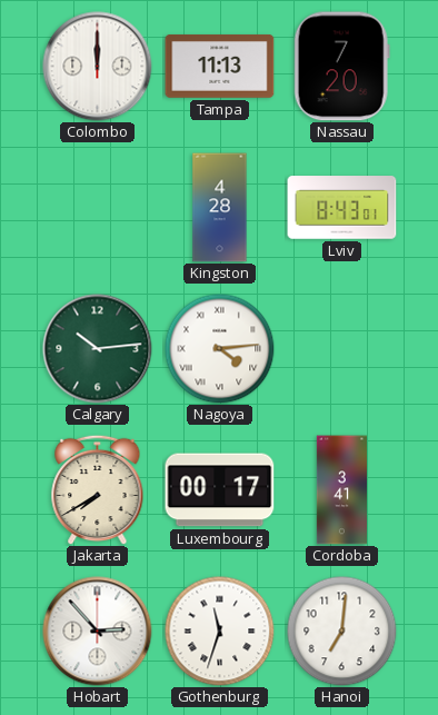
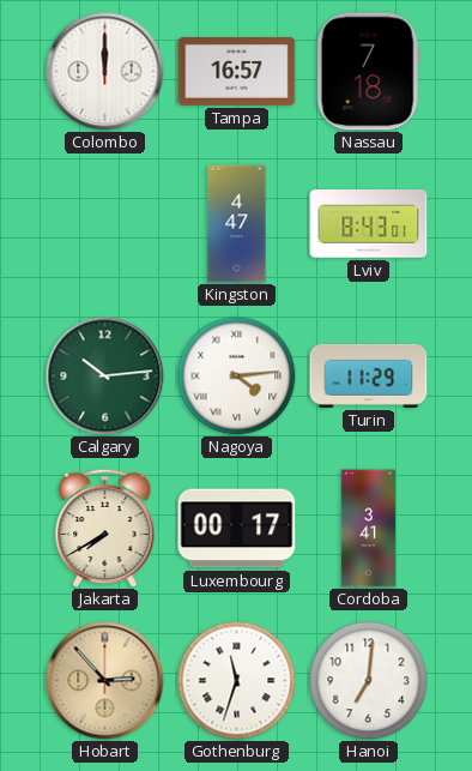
Tampa: 11:13 -> 16:57 (237, 71)
Nassau: 7:20 -> 7:18 (368, 72)
Kingston: 4:28 -> 4:47 (237, 224)
Turin: none -> 11:29 (369, 375)
Hobart dial: white -> champagne (105, 681)
